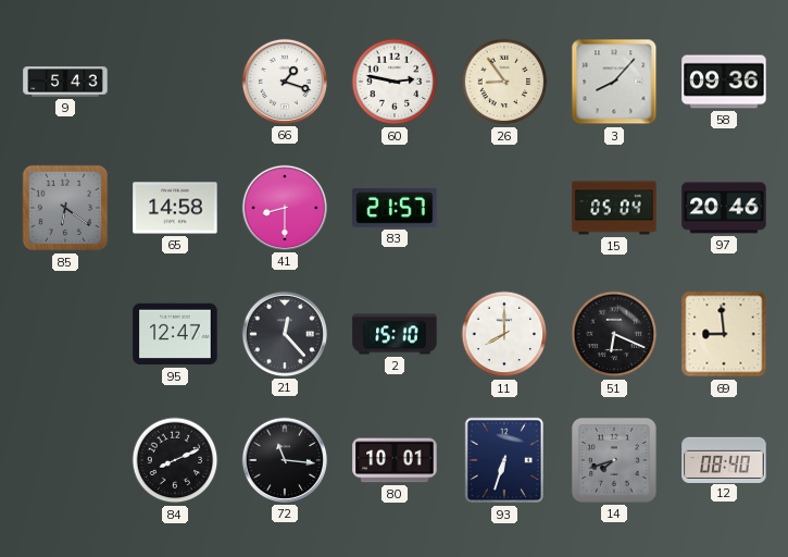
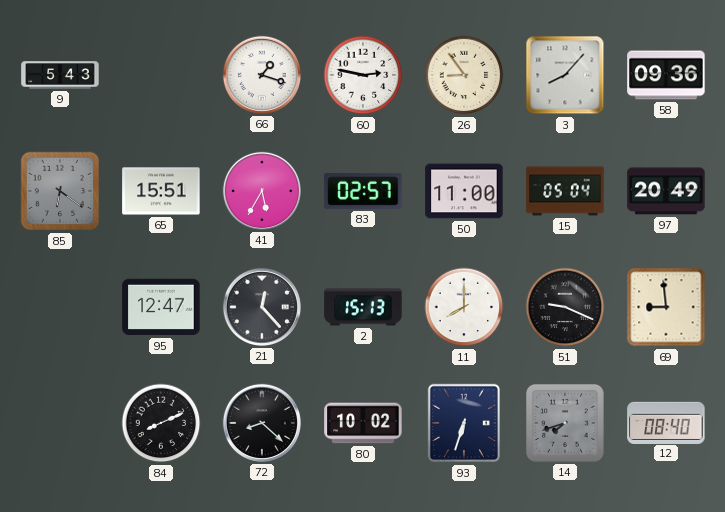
65: 14:58 -> 15:51 (161, 191)
41: 8:30 -> 5:35 (262, 191)
83: 21:57 -> 02:57 (363, 191)
50: none -> 11:00 (464, 191)
97: 20:46 -> 20:49 (666, 191)
2: 15:10 -> 15:13 (363, 307)
51: 6:19 -> 9:19 (565, 307)
72: 11:16 -> 8:22 (262, 423)
80: 10:01 -> 10:02 (363, 423)
